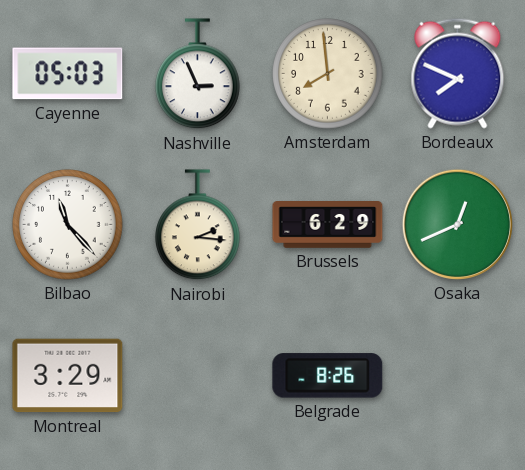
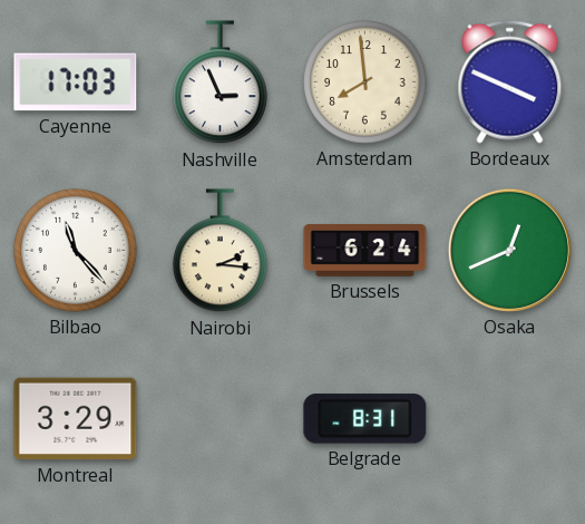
Cayenne: 05:03 -> 17:03 (76, 83)
Bordeaux: 7:49 -> 3:49 (510, 81)
Brussels: 6:29 -> 6:24 (365, 251)
Belgrade: 8:26 -> 8:31 (365, 419)
